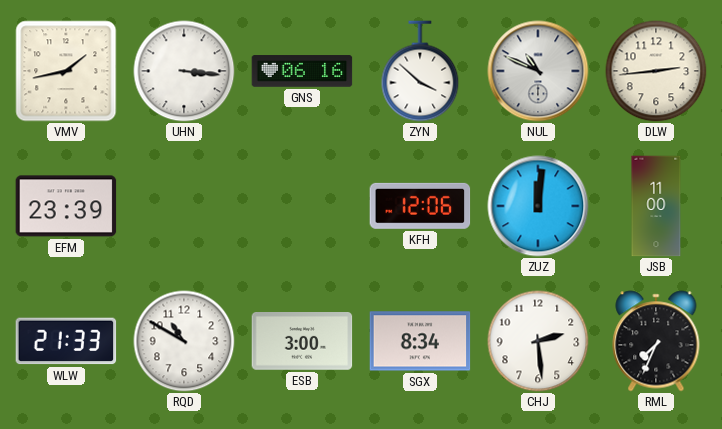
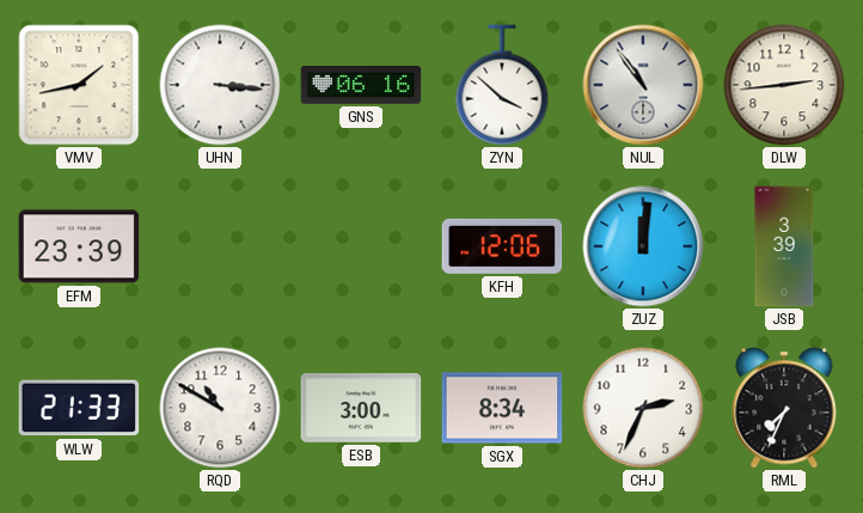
NUL: 10:49 -> 10:54 (643, 85)
JSB: 11:00 -> 3:39 (784, 246)
CHJ: 2:29 -> 2:34 (643, 408)
